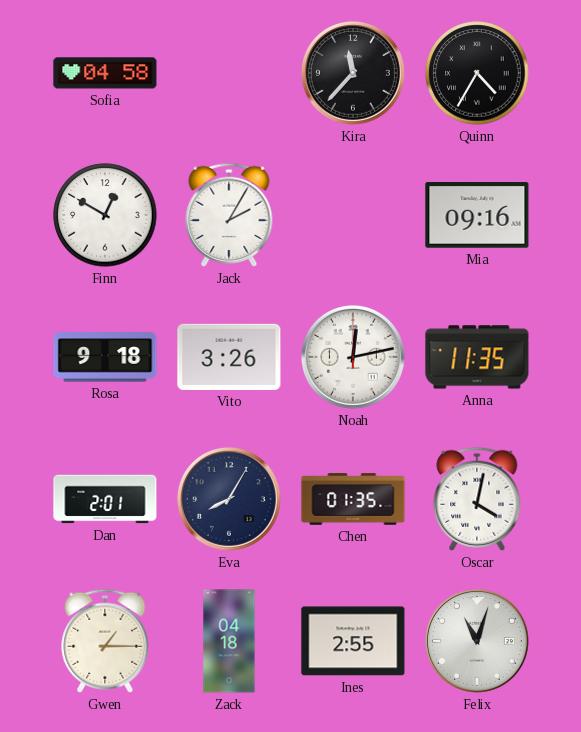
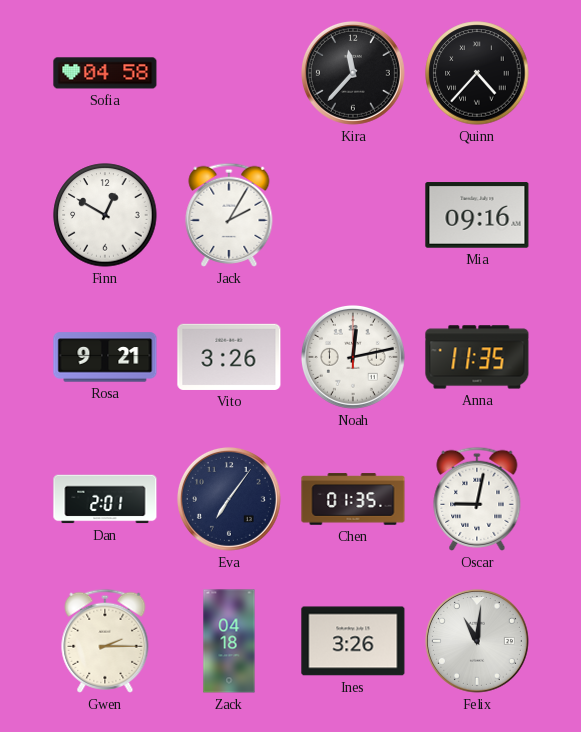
Quinn: 4:35 -> 4:37 (477, 73)
Rosa: 9:18 -> 9:21 (105, 357)
Eva: 8:05 -> 7:06 (229, 499)
Oscar: 4:02 -> 9:02 (477, 499)
Gwen: 1:15 -> 2:15 (105, 641)
Ines: 2:55 -> 3:26 (353, 641)
Felix: 11:03 -> 11:01 (477, 641)
